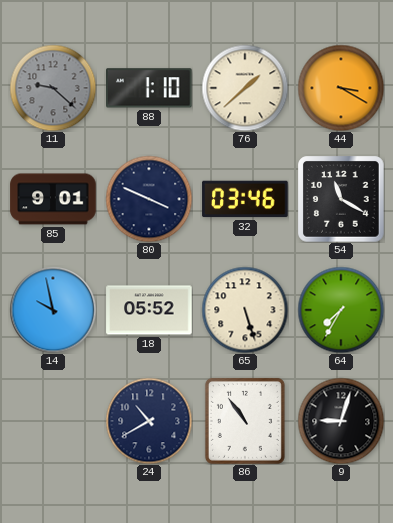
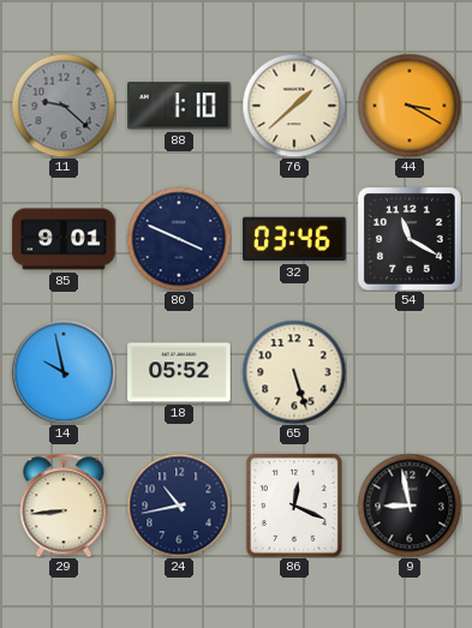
64: 7:35 -> none (341, 310)
29: none -> 8:44 (64, 506)
24: 10:40 -> 10:43 (179, 506)
86: 10:54 -> 12:19 (294, 506)
9: 9:03 -> 8:58 (410, 506)
